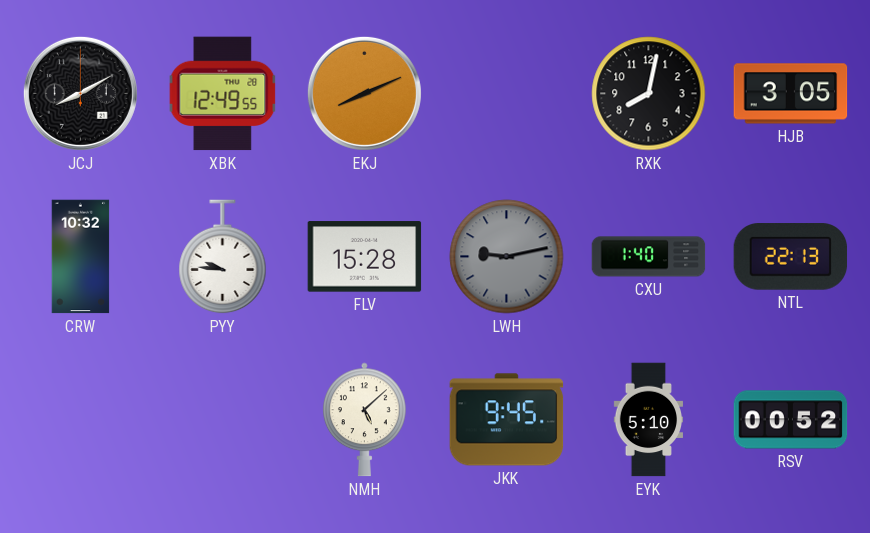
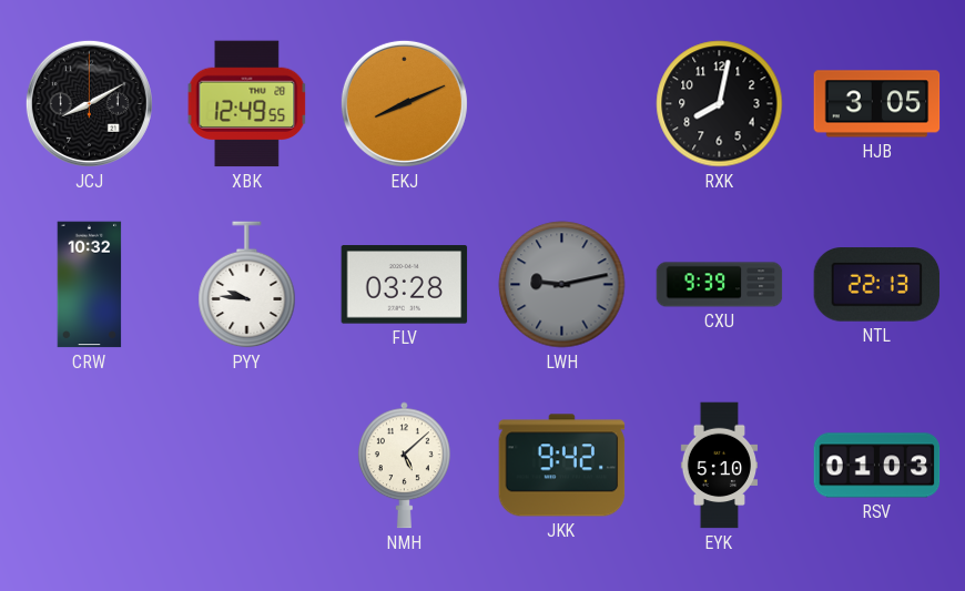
FLV: 15:28 -> 03:28 (405, 285)
CXU: 1:40 -> 9:39 (720, 285)
JKK: 9:45 -> 9:42 (562, 466)
RSV: 00:52 -> 01:03 (877, 466)
